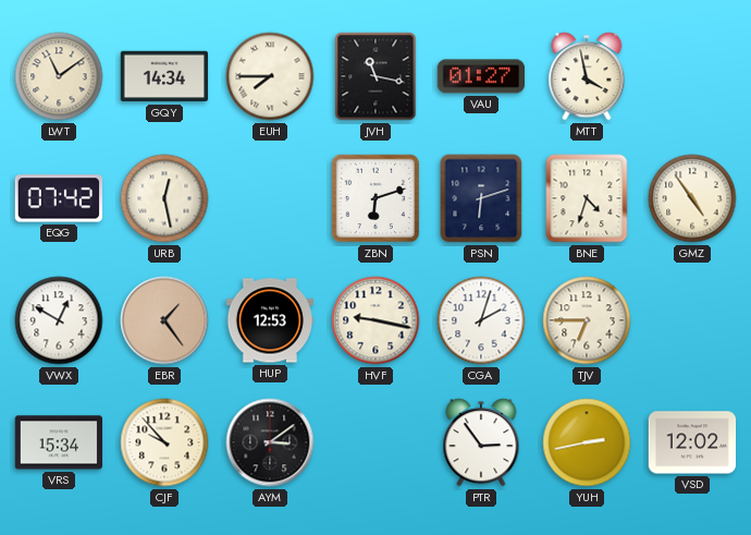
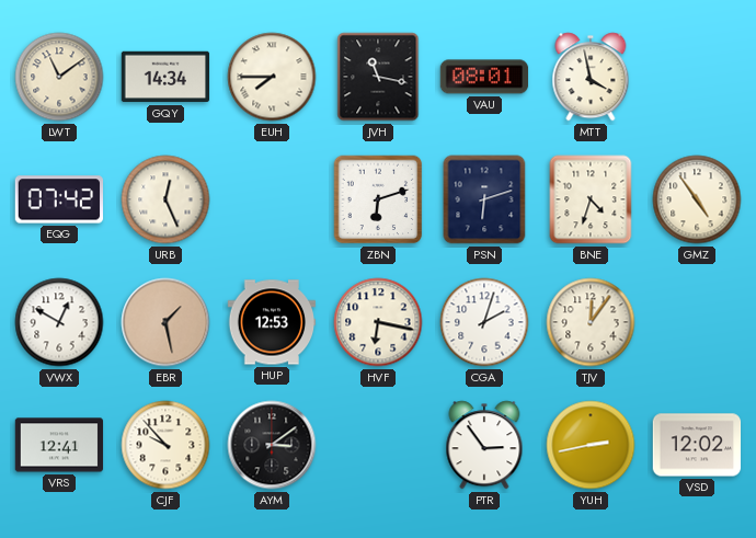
VAU: 01:27 -> 08:01 (484, 77)
URB: 12:28 -> 12:26 (165, 199)
EBR: 1:24 -> 1:28 (165, 322)
HVF: 9:17 -> 6:17 (378, 322)
TJV: 6:45 -> 12:06 (591, 322)
VRS: 15:34 -> 12:41 (59, 445)
